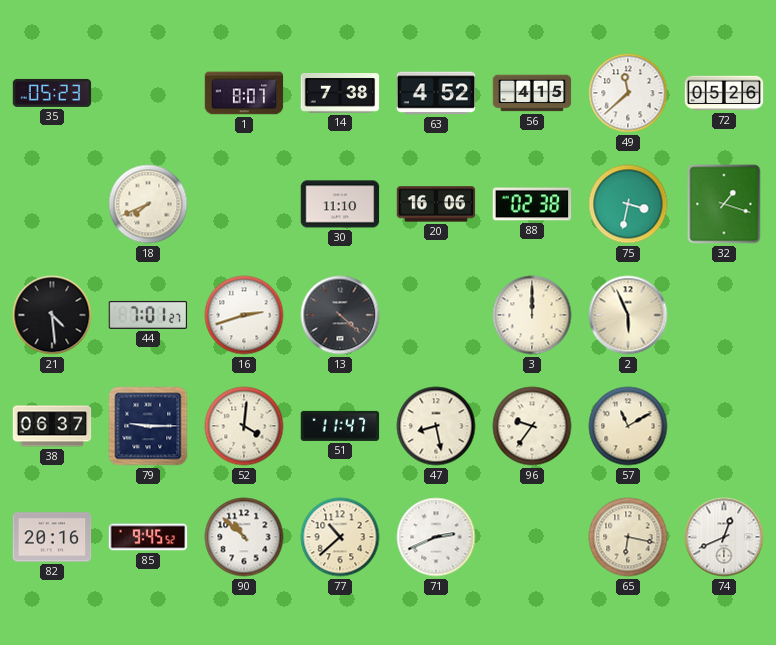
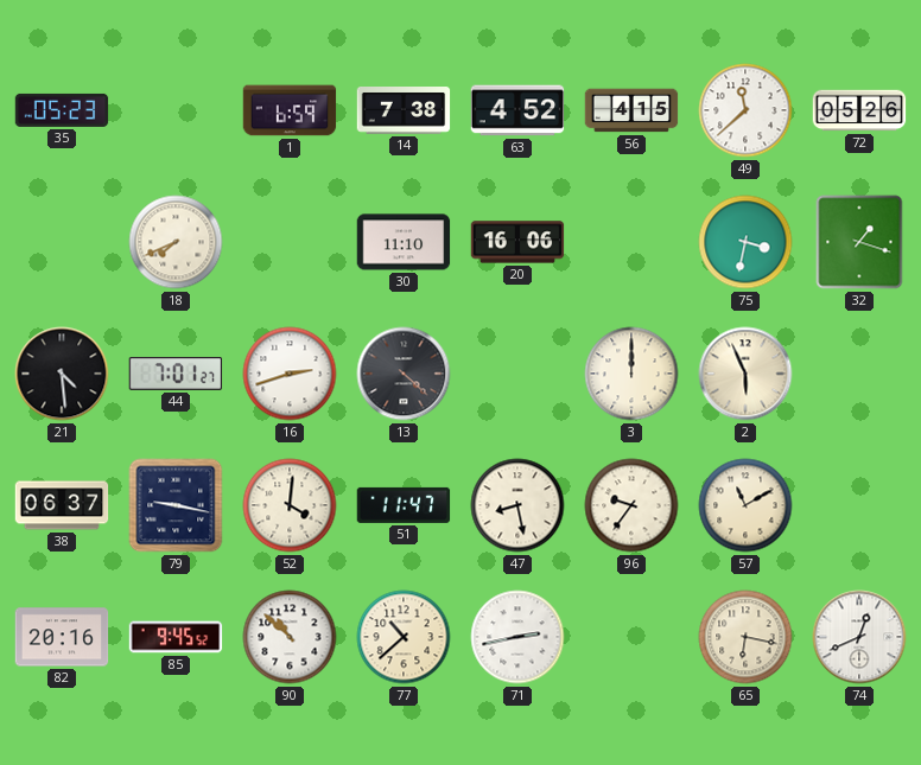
1: 8:07 -> 6:59 (290, 110)
88: 02:38 -> none (532, 204)
79: 9:15 -> 9:17 (176, 505)
71: 2:41 -> 2:43 (517, 637)
